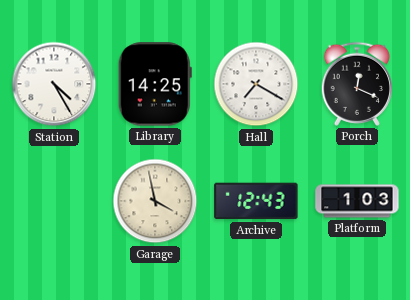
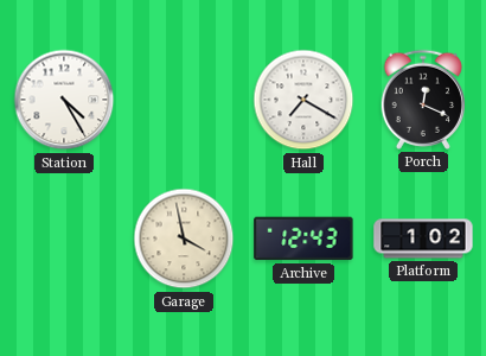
Library: 14:25 -> none (155, 84)
Platform: 1:03 -> 1:02 (423, 239)
